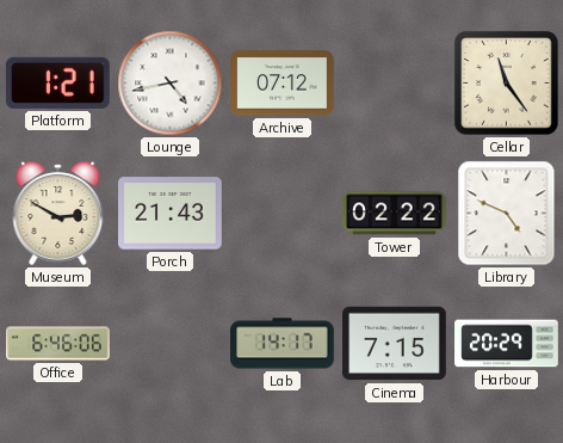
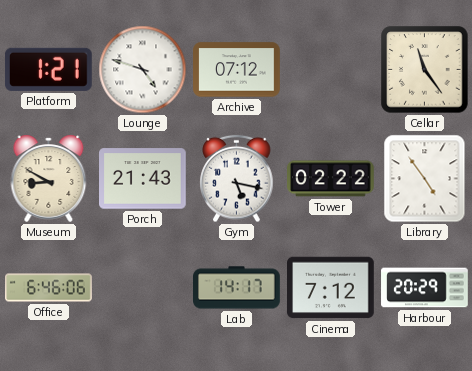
Lounge: 4:43 -> 4:48 (143, 70)
Museum: 2:50 -> 8:50 (49, 178)
Gym: none -> 5:17 (237, 179)
Library: 4:49 -> 4:54 (425, 179)
Cinema: 7:15 -> 7:12 (331, 288)
